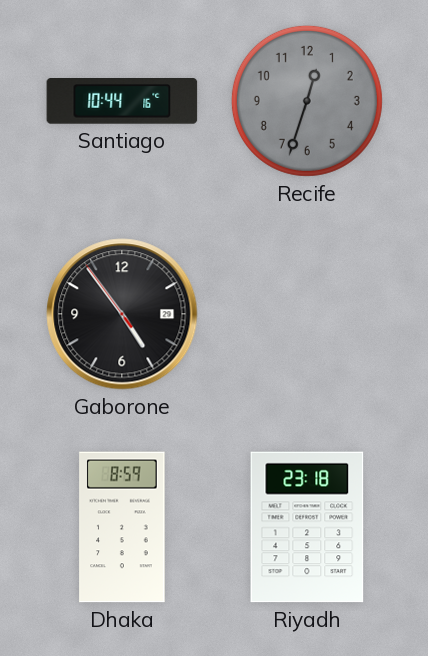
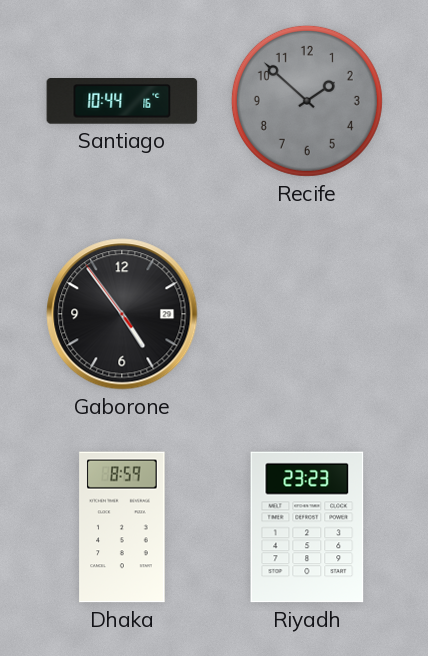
Recife: 12:33 -> 1:52 (307, 101)
Riyadh: 23:18 -> 23:23 (307, 527)
